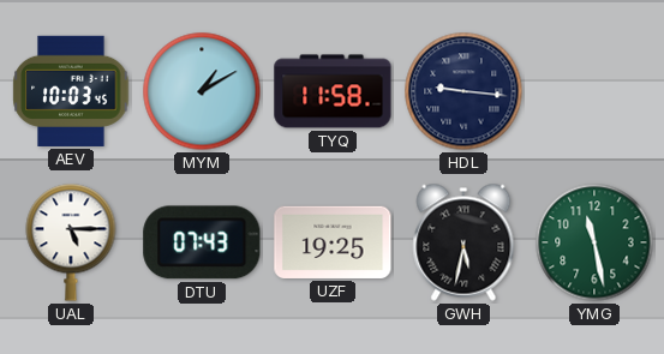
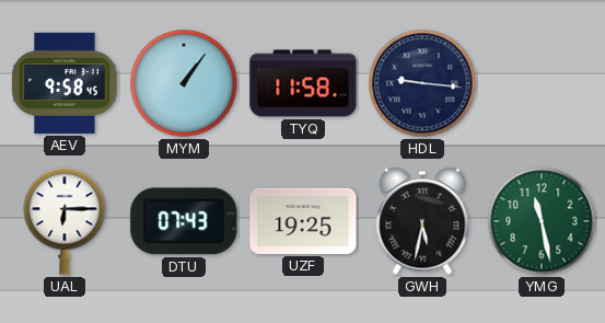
AEV: 10:03 -> 9:58 (65, 83)
MYM: 1:10 -> 1:06 (184, 83)
UAL: 5:15 -> 6:15 (65, 221)
